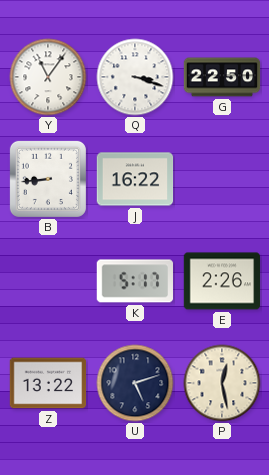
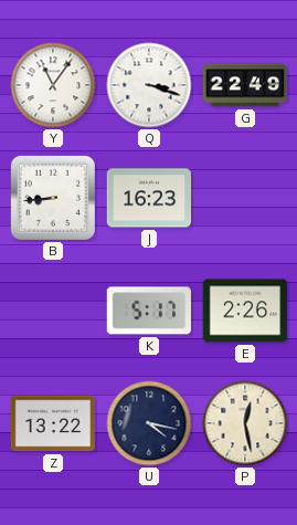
G: 22:50 -> 22:49 (245, 85)
J: 16:22 -> 16:23 (149, 198)
U: 5:12 -> 4:17 (149, 423)
